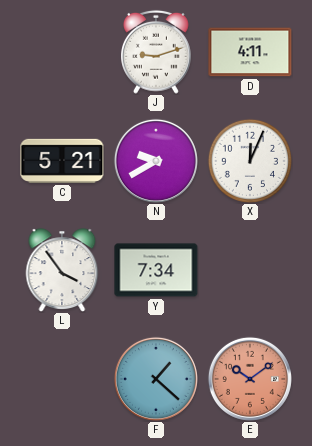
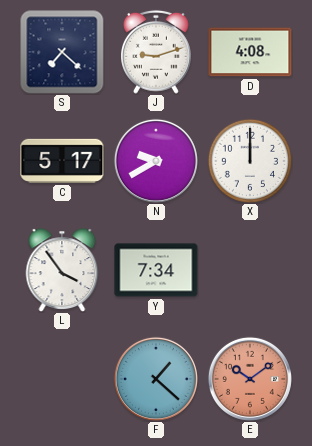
S: none -> 7:22 (62, 52)
D: 4:11 -> 4:08 (250, 52)
C: 5:21 -> 5:17 (62, 161)
X: 12:04 -> 12:00 (249, 160)
